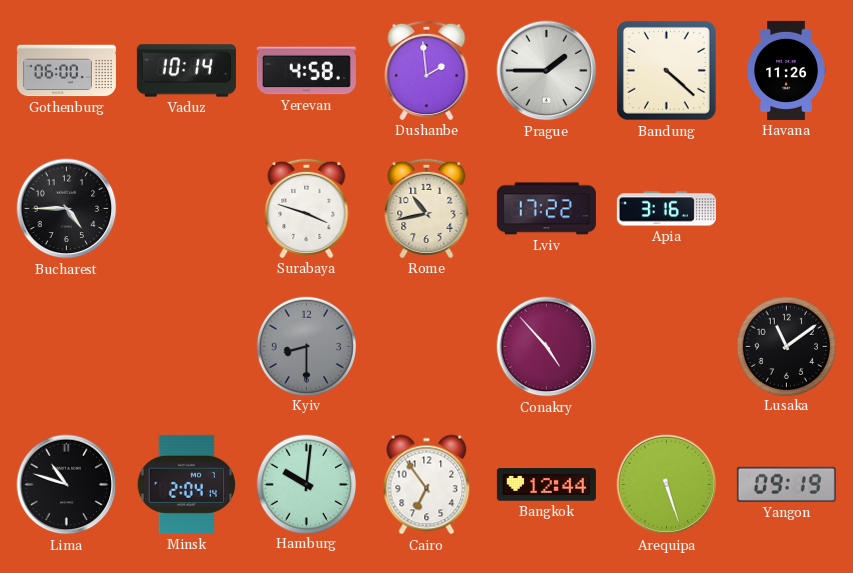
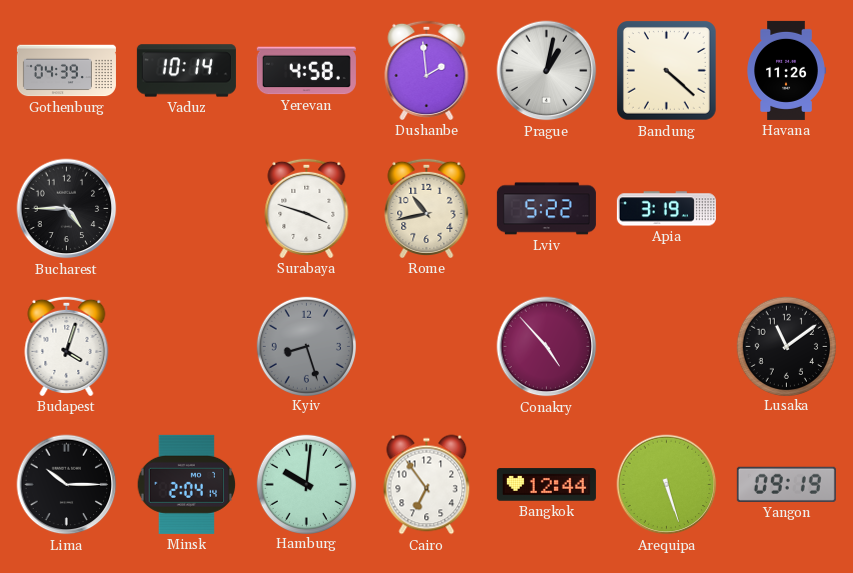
Gothenburg: 06:00 -> 04:39 (66, 71)
Prague: 1:45 -> 1:02 (547, 71)
Lviv: 17:22 -> 5:22 (546, 209)
Apia: 3:16 -> 3:19 (666, 209)
Budapest: none -> 4:03 (67, 346)
Kyiv: 8:30 -> 8:27 (306, 346)
Lima: 10:48 -> 10:15 (67, 485)
